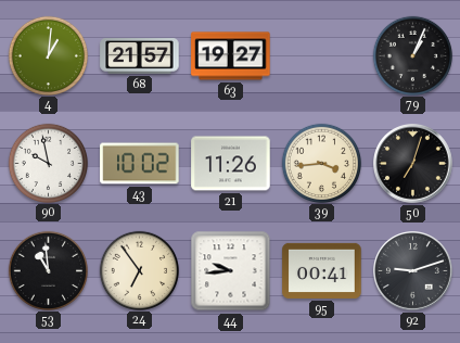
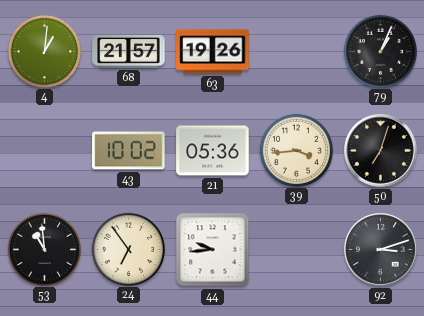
63: 19:27 -> 19:26 (213, 52)
90: 9:58 -> none (48, 163)
21: 11:26 -> 05:36 (213, 151)
95: 00:41 -> none (322, 270)
92: 9:12 -> 3:12 (381, 250)
